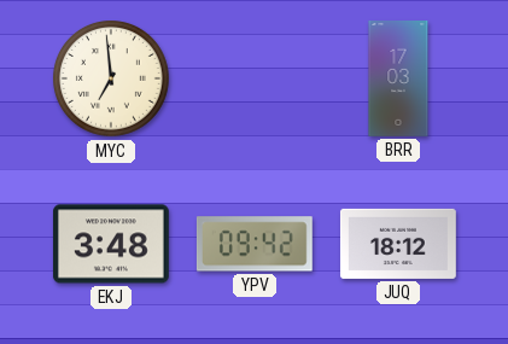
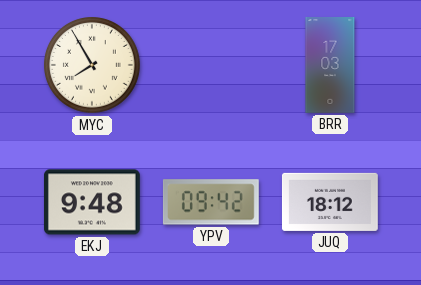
MYC: 6:59 -> 7:55 (93, 66)
EKJ: 3:48 -> 9:48 (92, 202)
